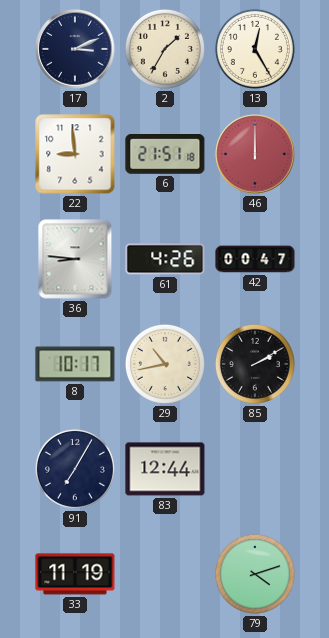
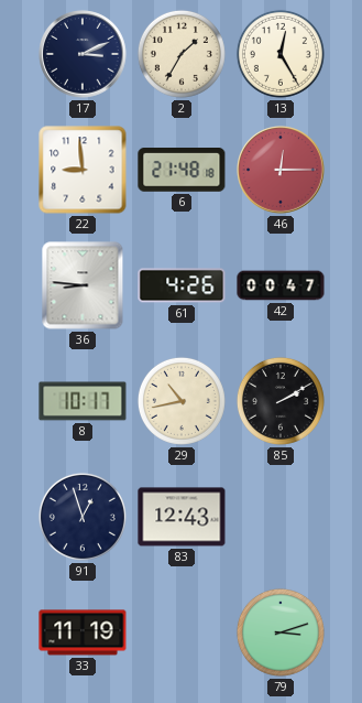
6: 21:51 -> 21:48 (182, 171)
46: 12:00 -> 12:15 (281, 170)
91: 7:05 -> 12:57 (83, 517)
83: 12:44 -> 12:43 (182, 517)
79: 4:12 -> 3:12 (281, 632)
